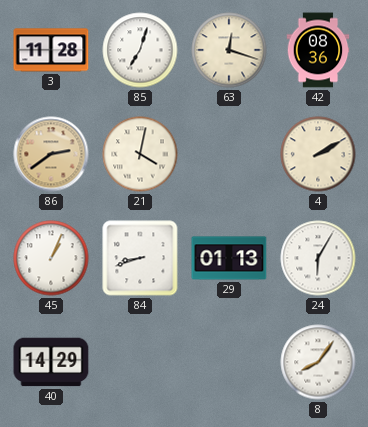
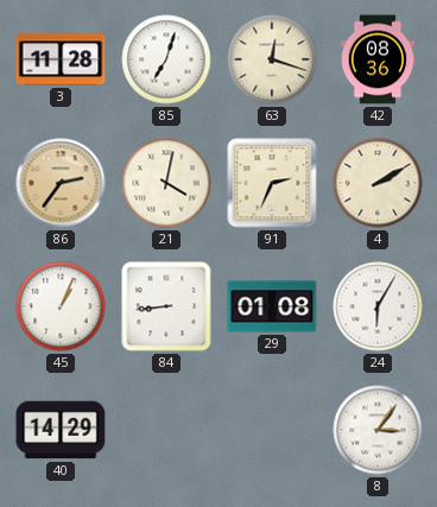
86: 2:39 -> 2:36 (61, 183)
91: none -> 2:34 (272, 183)
84: 8:42 -> 8:44 (166, 306)
29: 01:13 -> 01:08 (272, 306)
8: 8:06 -> 3:06 (378, 430)
